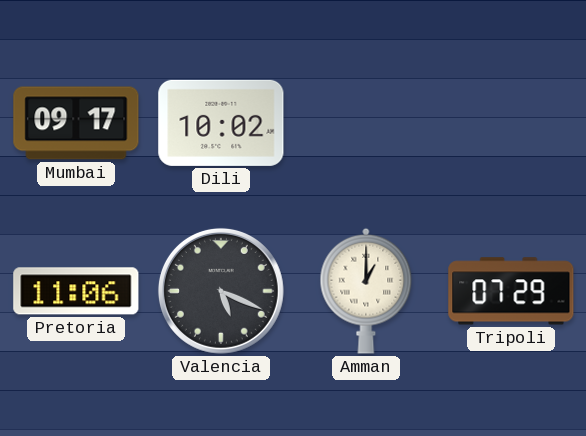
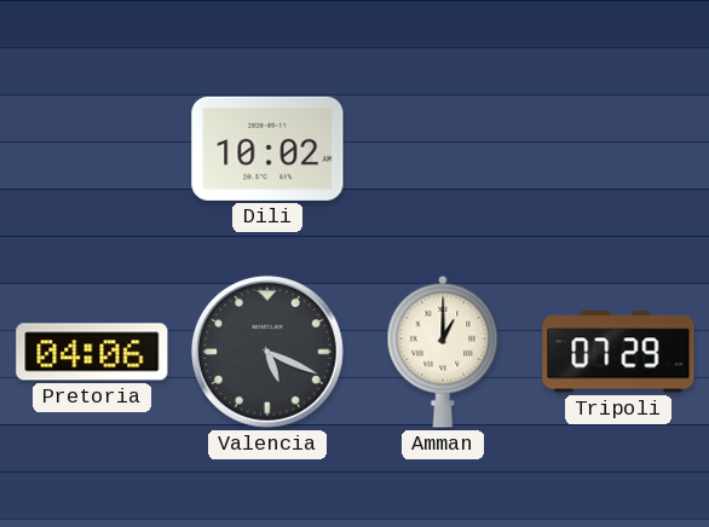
Mumbai: 09:17 -> none (76, 123)
Pretoria: 11:06 -> 04:06 (92, 352)
